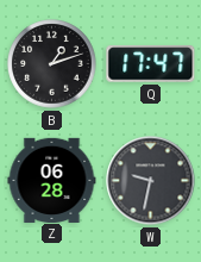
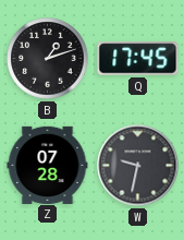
Q: 17:47 -> 17:45 (138, 59)
Z: 06:28 -> 07:28 (48, 165)
